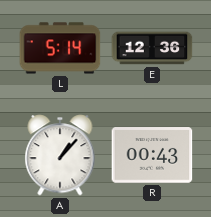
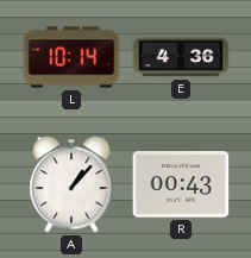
L: 5:14 -> 10:14 (71, 57)
E: 12:36 -> 4:36 (181, 57)
